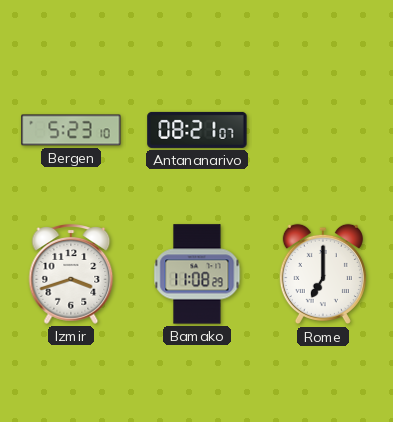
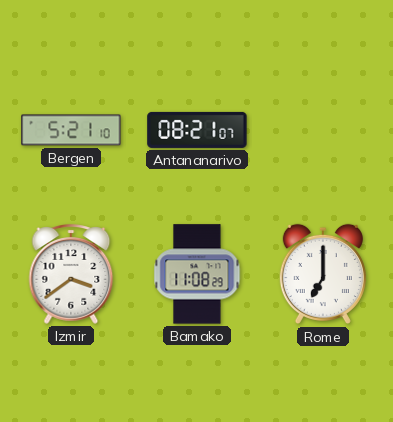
Bergen: 5:23 -> 5:21 (71, 130)
Izmir: 3:42 -> 3:39 (71, 274)
